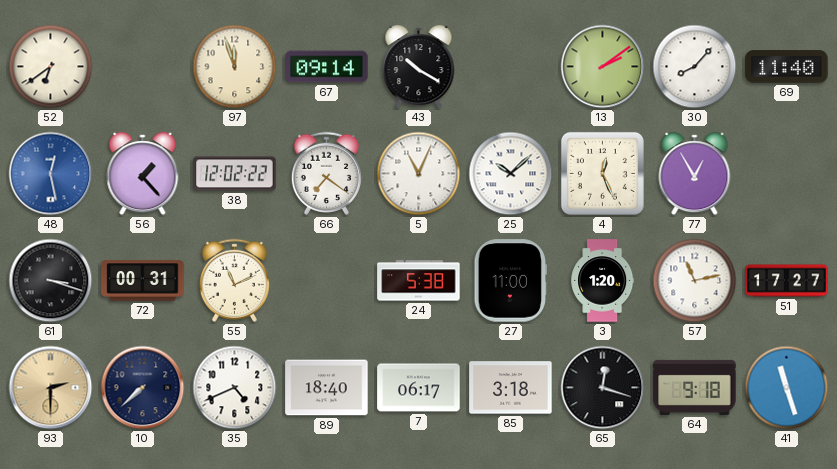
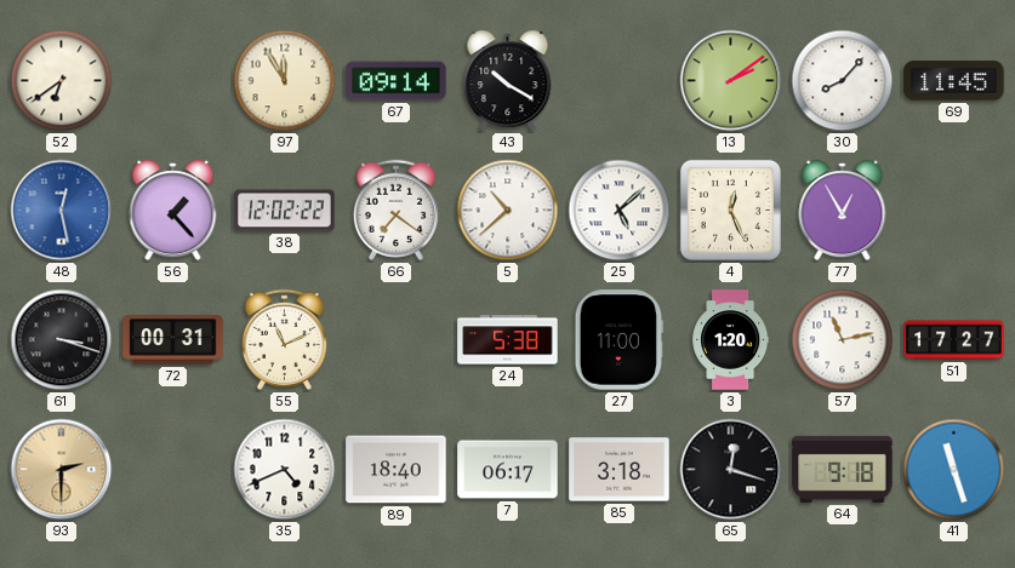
97: 11:57 -> 11:55 (285, 81)
69: 11:40 -> 11:45 (954, 81)
5: 11:04 -> 10:38 (508, 211)
25: 10:08 -> 5:08 (620, 211)
10: 7:38 -> none (143, 388)
